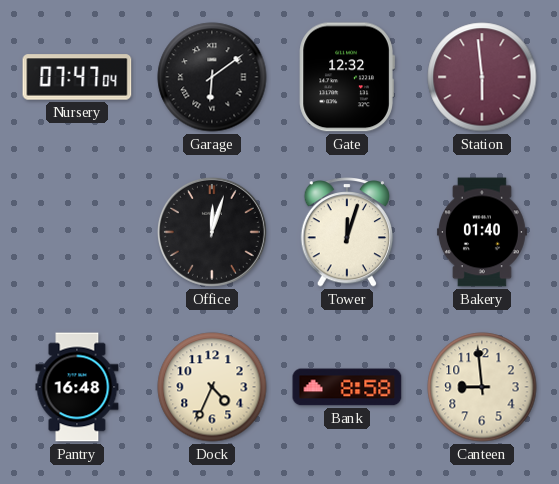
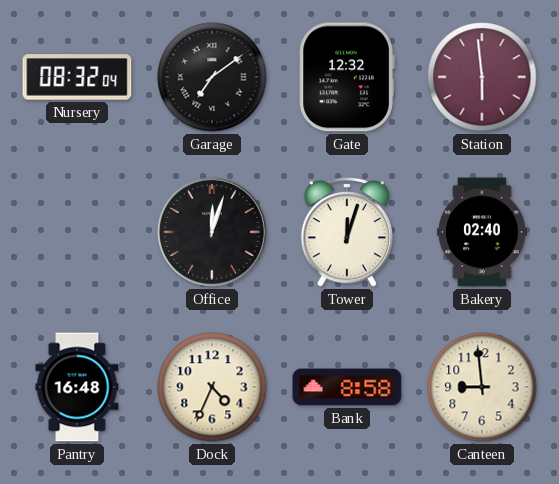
Nursery: 07:47 -> 08:32 (77, 77)
Garage: 6:09 -> 7:09 (212, 77)
Bakery: 01:40 -> 02:40 (482, 232)
